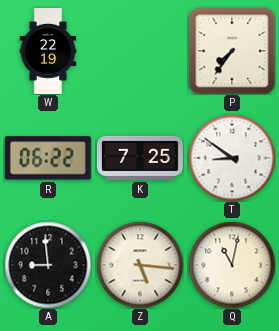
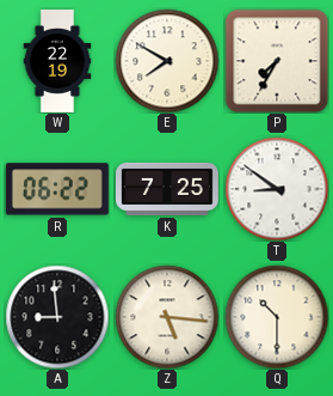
E: none -> 7:50 (167, 61)
P: 7:36 -> 7:35 (277, 61)
Q: 11:02 -> 10:30 (277, 317)
